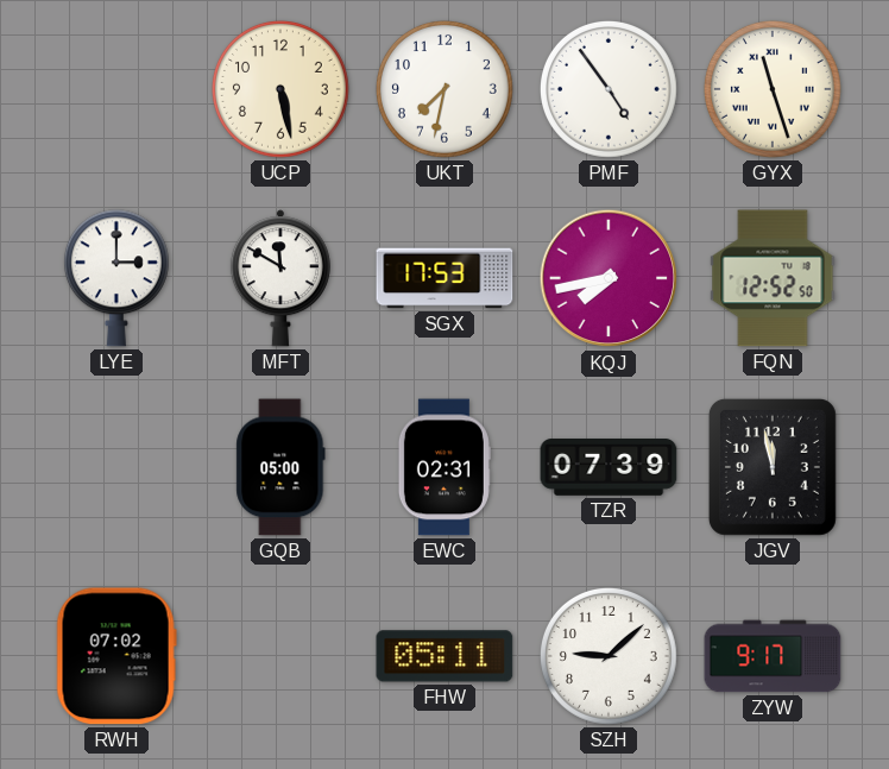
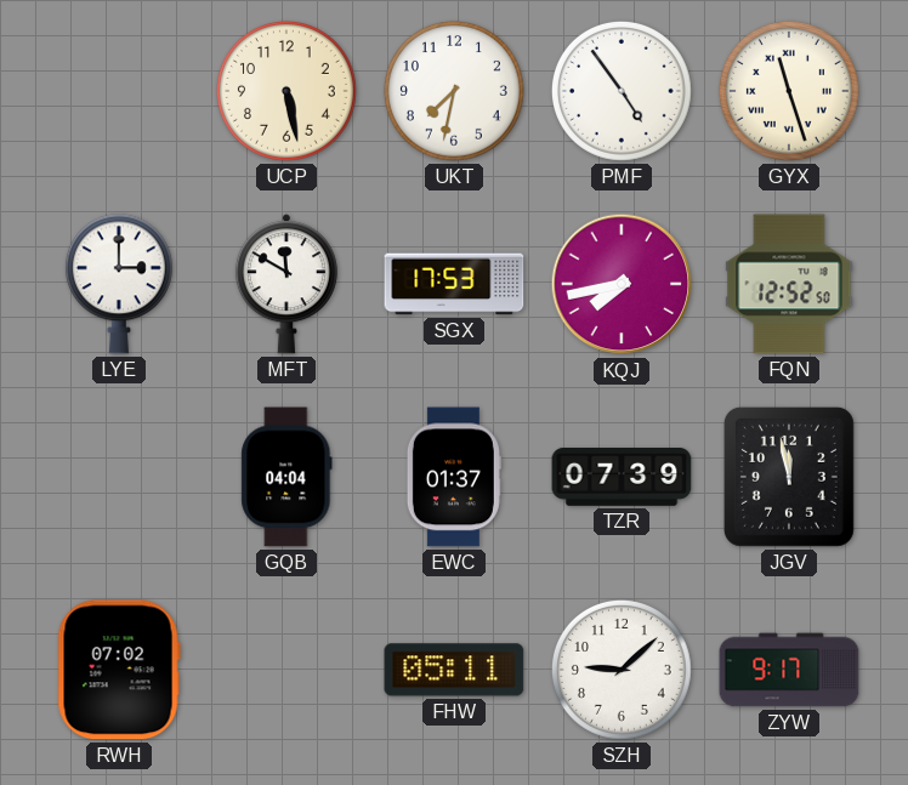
GQB: 05:00 -> 04:04 (286, 477)
EWC: 02:31 -> 01:37 (454, 477)
